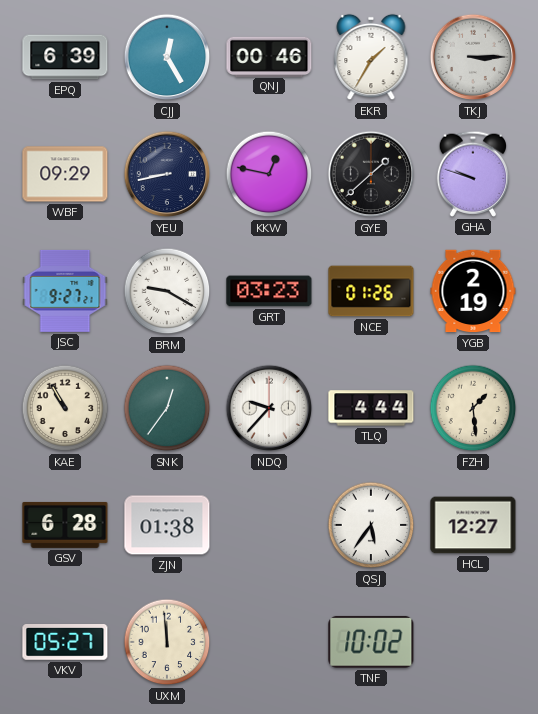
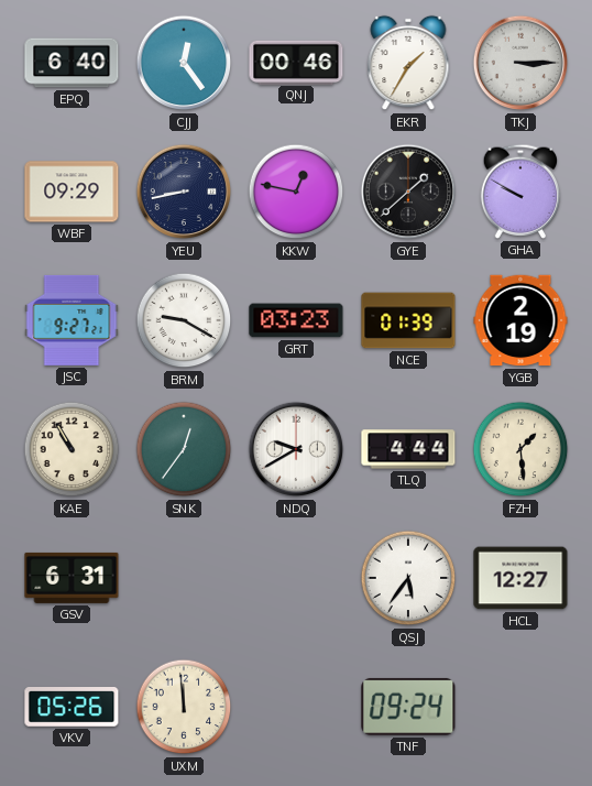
EPQ: 6:39 -> 6:40 (72, 63)
CJJ: 12:25 -> 12:24 (184, 63)
GHA: 9:48 -> 9:50 (520, 192)
NCE: 01:26 -> 01:39 (408, 320)
NDQ: 9:37 -> 9:40 (296, 449)
GSV: 6:28 -> 6:31 (72, 578)
ZJN: 01:38 -> none (167, 525)
VKV: 05:27 -> 05:26 (72, 708)
TNF: 10:02 -> 09:24 (408, 707)
